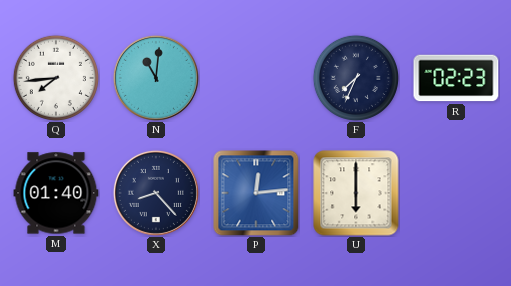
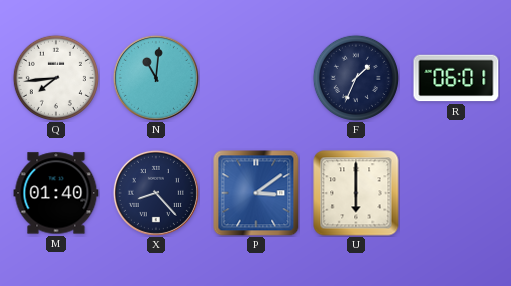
F: 7:34 -> 1:34 (356, 78)
R: 02:23 -> 06:01 (456, 78)
P: 12:14 -> 3:09 (256, 193)
